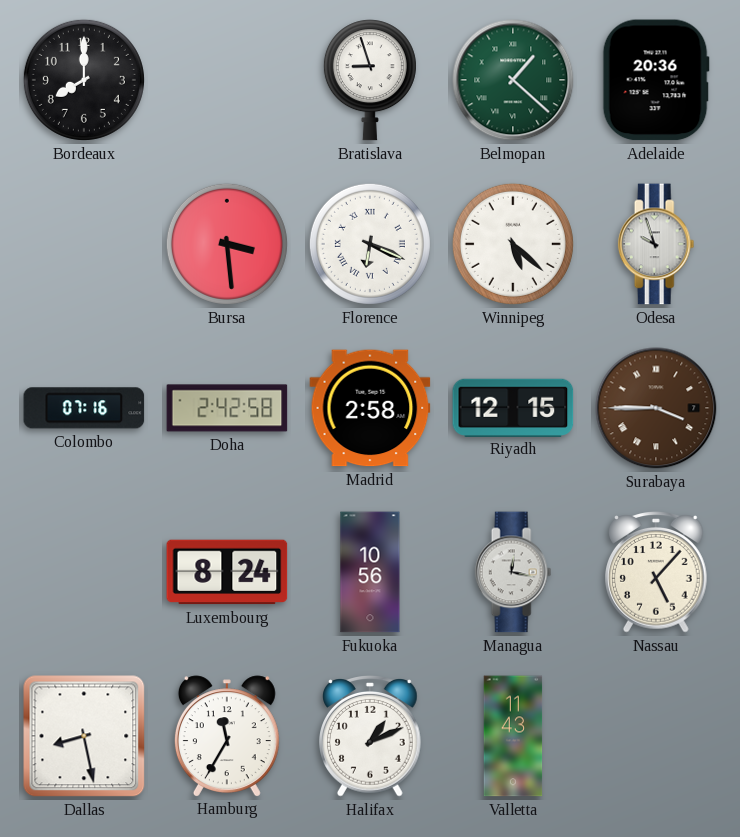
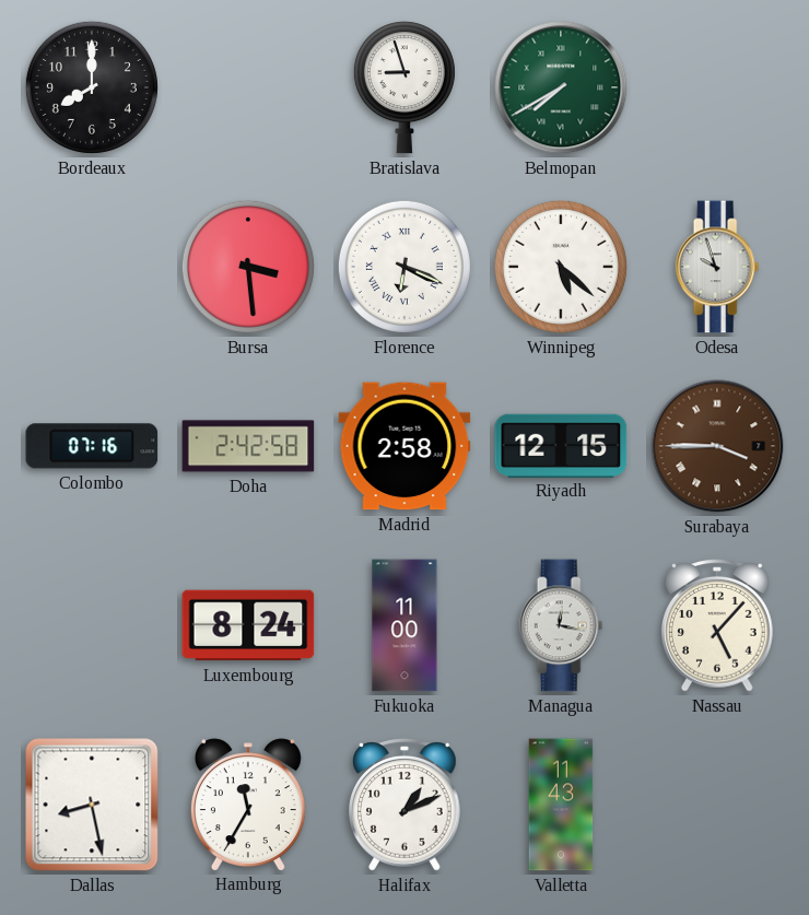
Belmopan: 1:22 -> 7:40 (561, 87)
Adelaide: 20:36 -> none (656, 80)
Fukuoka: 10:56 -> 11:00 (404, 625)
